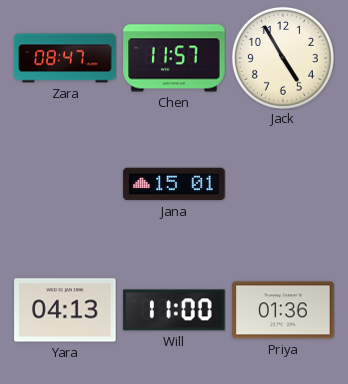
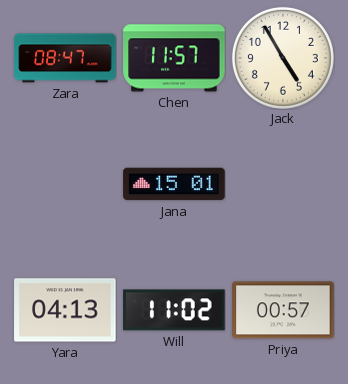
Will: 11:00 -> 11:02 (174, 310)
Priya: 01:36 -> 00:57 (283, 310)
